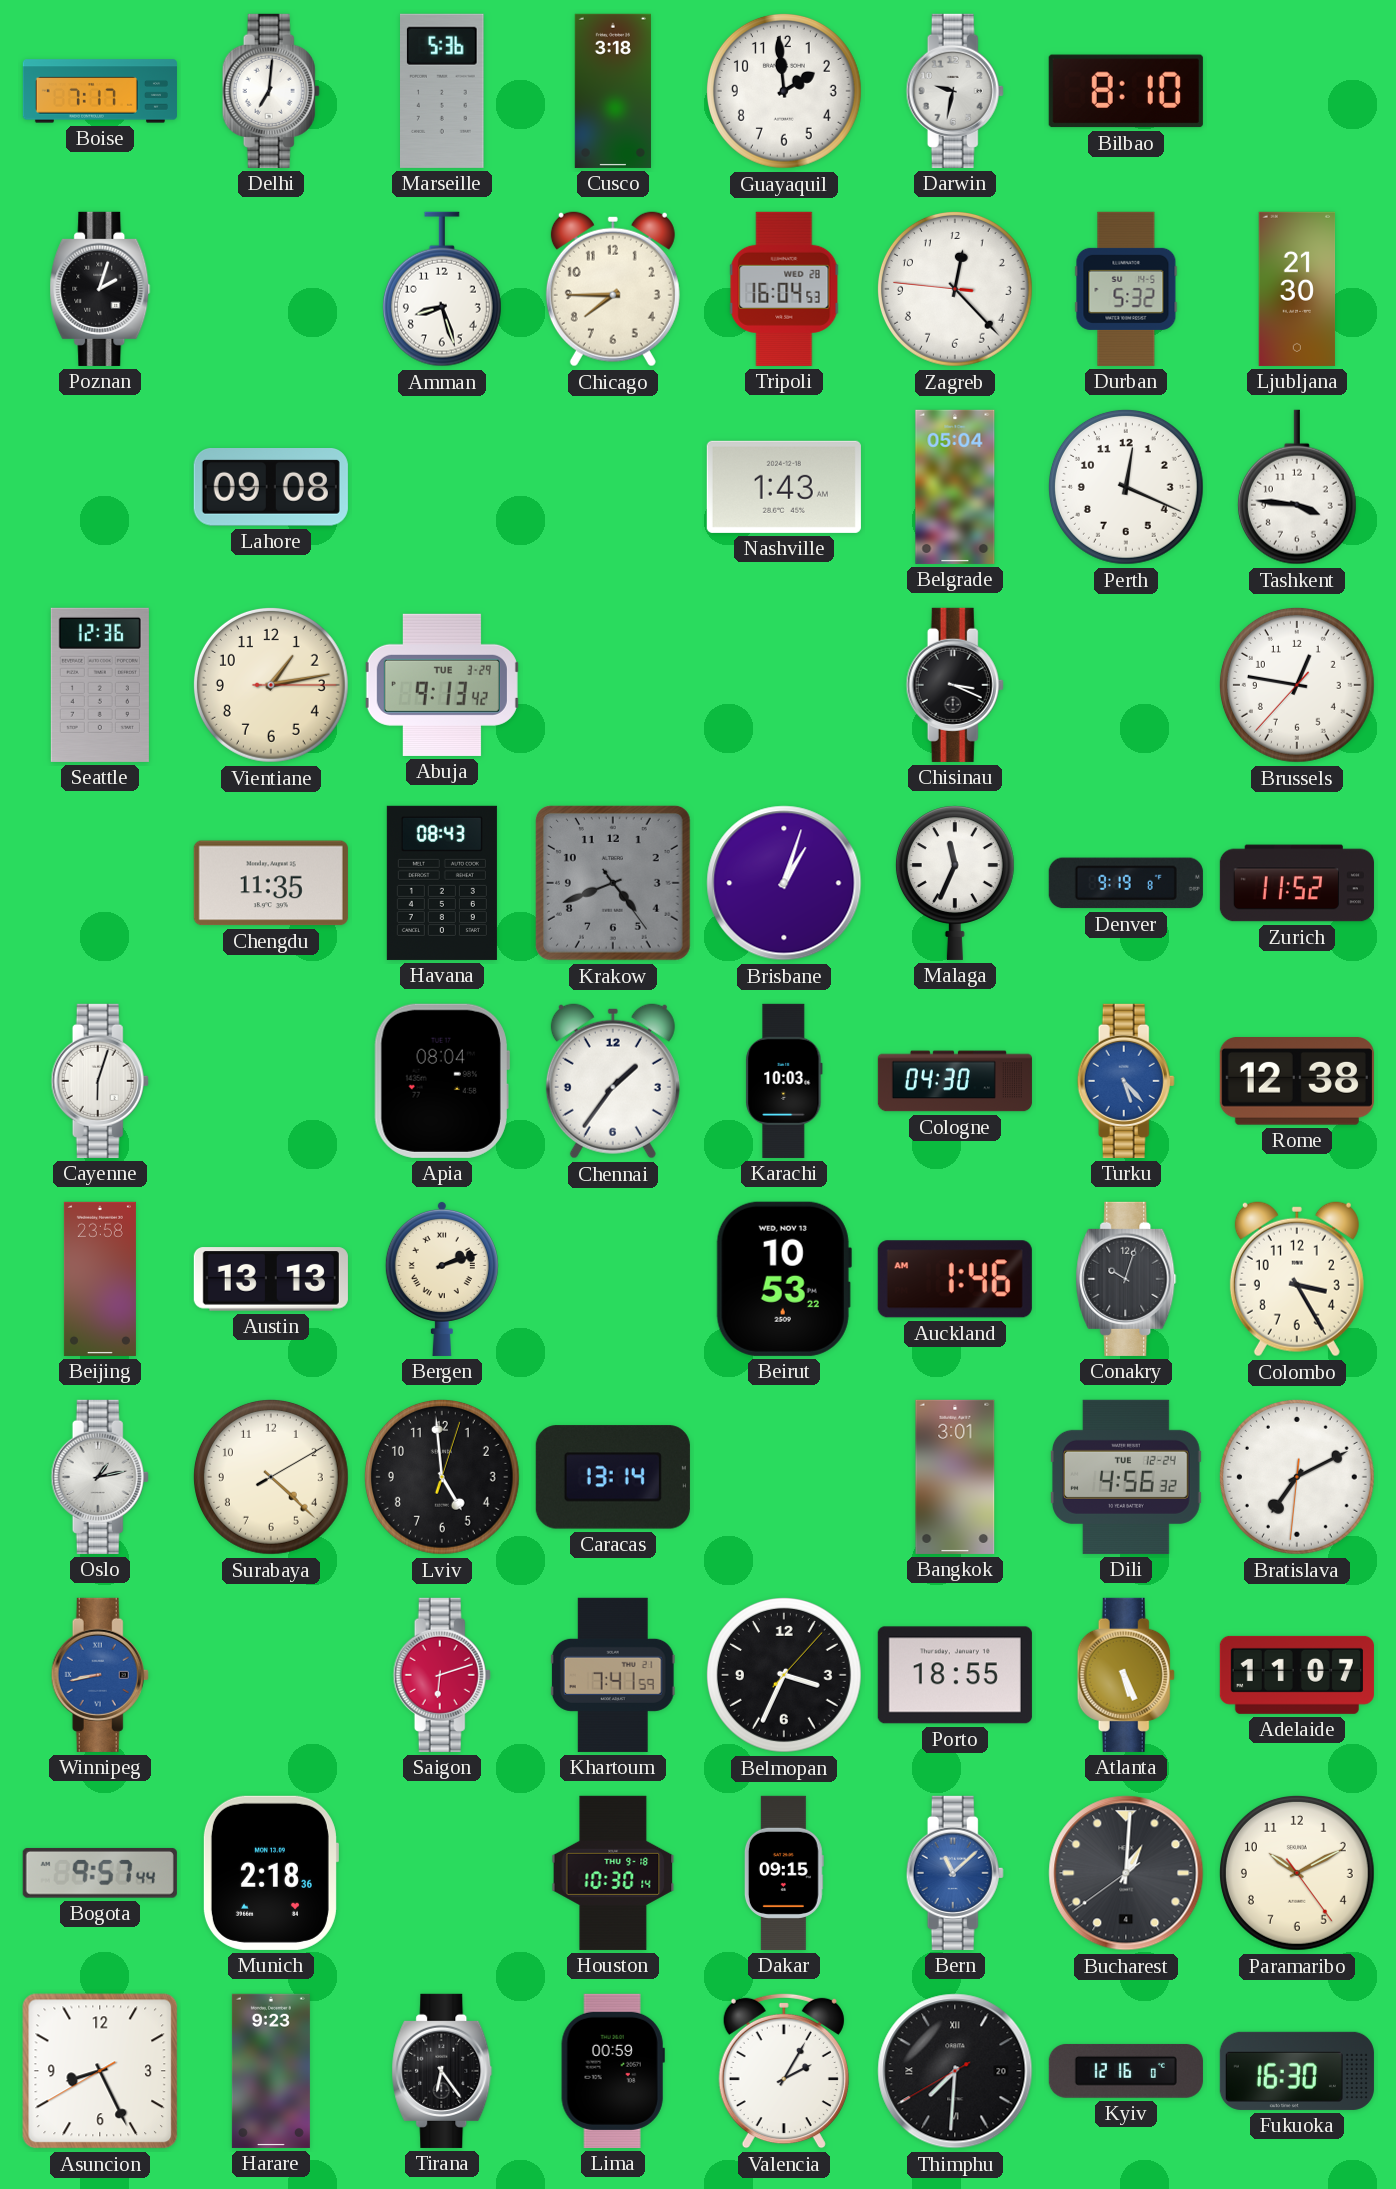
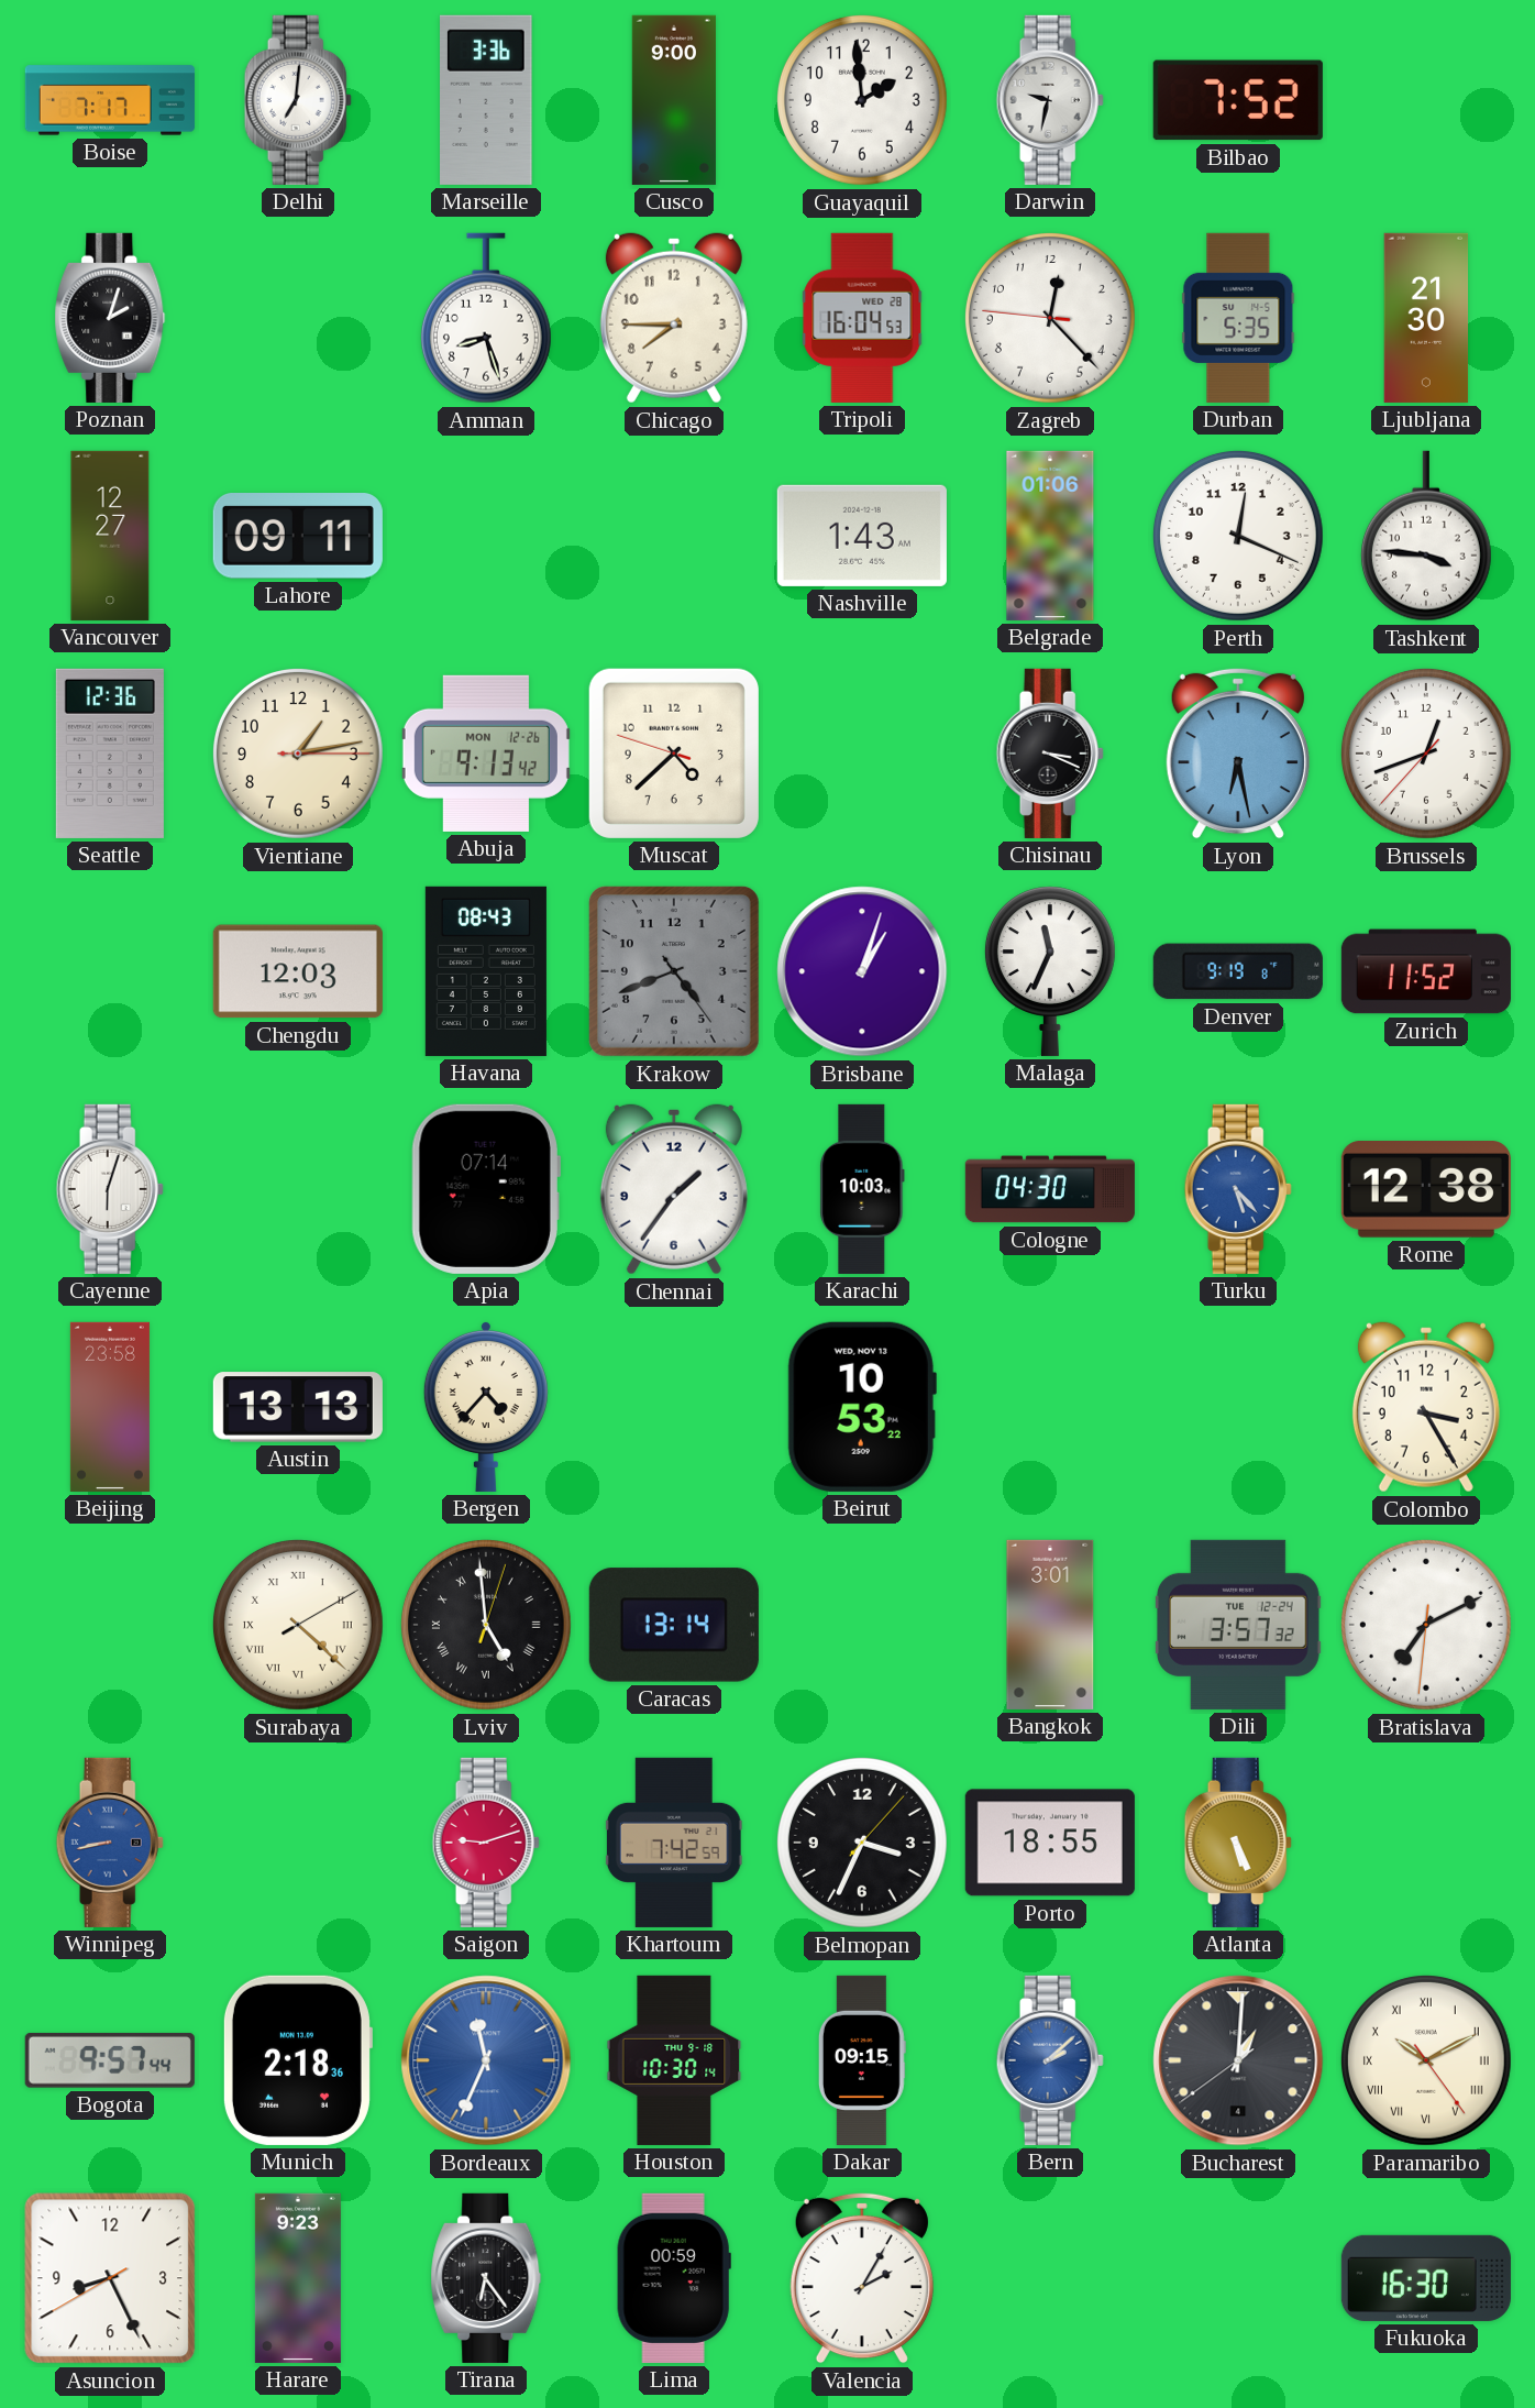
Marseille: 5:36 -> 3:36 (487, 100)
Cusco: 3:18 -> 9:00 (674, 100)
Bilbao: 8:10 -> 7:52 (1238, 100)
Durban: 5:32 -> 5:35 (1238, 318)
Vancouver: none -> 12:27 (110, 536)
Lahore: 09:08 -> 09:11 (298, 537)
Belgrade: 05:04 -> 01:06 (1050, 536)
Abuja date: TUE 3-29 -> MON 12-26 (486, 754)
Muscat: none -> 4:37 (674, 754)
Lyon: none -> 6:28 (1238, 754)
Brussels: 12:46 -> 12:41 (1426, 754)
Chengdu: 11:35 -> 12:03 (298, 971)
Apia: 08:04 -> 07:14 (486, 1189)
Bergen: 2:12 -> 4:37 (486, 1406)
Auckland: 1:46 -> none (955, 1279)
Conakry: 10:03 -> none (1126, 1279)
Oslo: 1:13 -> none (100, 1477)
Surabaya numerals: Arabic -> Roman (298, 1625)
Lviv numerals: Arabic -> Roman (486, 1625)
Dili: 4:56 -> 3:57 (1238, 1625)
Saigon: 6:12 -> 9:12 (486, 1843)
Khartoum: 7:41 -> 7:42 (674, 1843)
Adelaide: 11:07 -> none (1297, 1675)
Bordeaux: none -> 11:34 (486, 2060)
Bern: 11:08 -> 2:08 (1050, 2060)
Paramaribo numerals: Arabic -> Roman (1426, 2060)
Thimphu: 7:30 -> none (955, 2071)
Kyiv: 12:16 -> none (1126, 2071)
